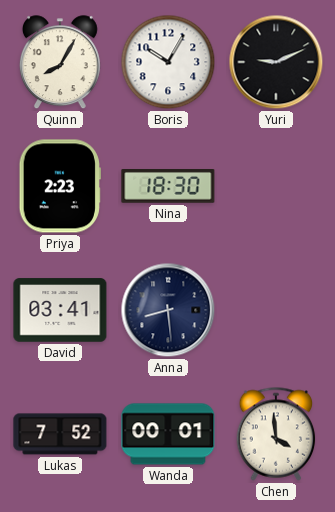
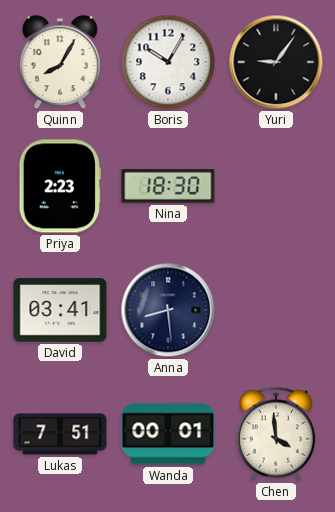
Yuri: 9:11 -> 9:06 (276, 62)
Lukas: 7:52 -> 7:51 (60, 434)
